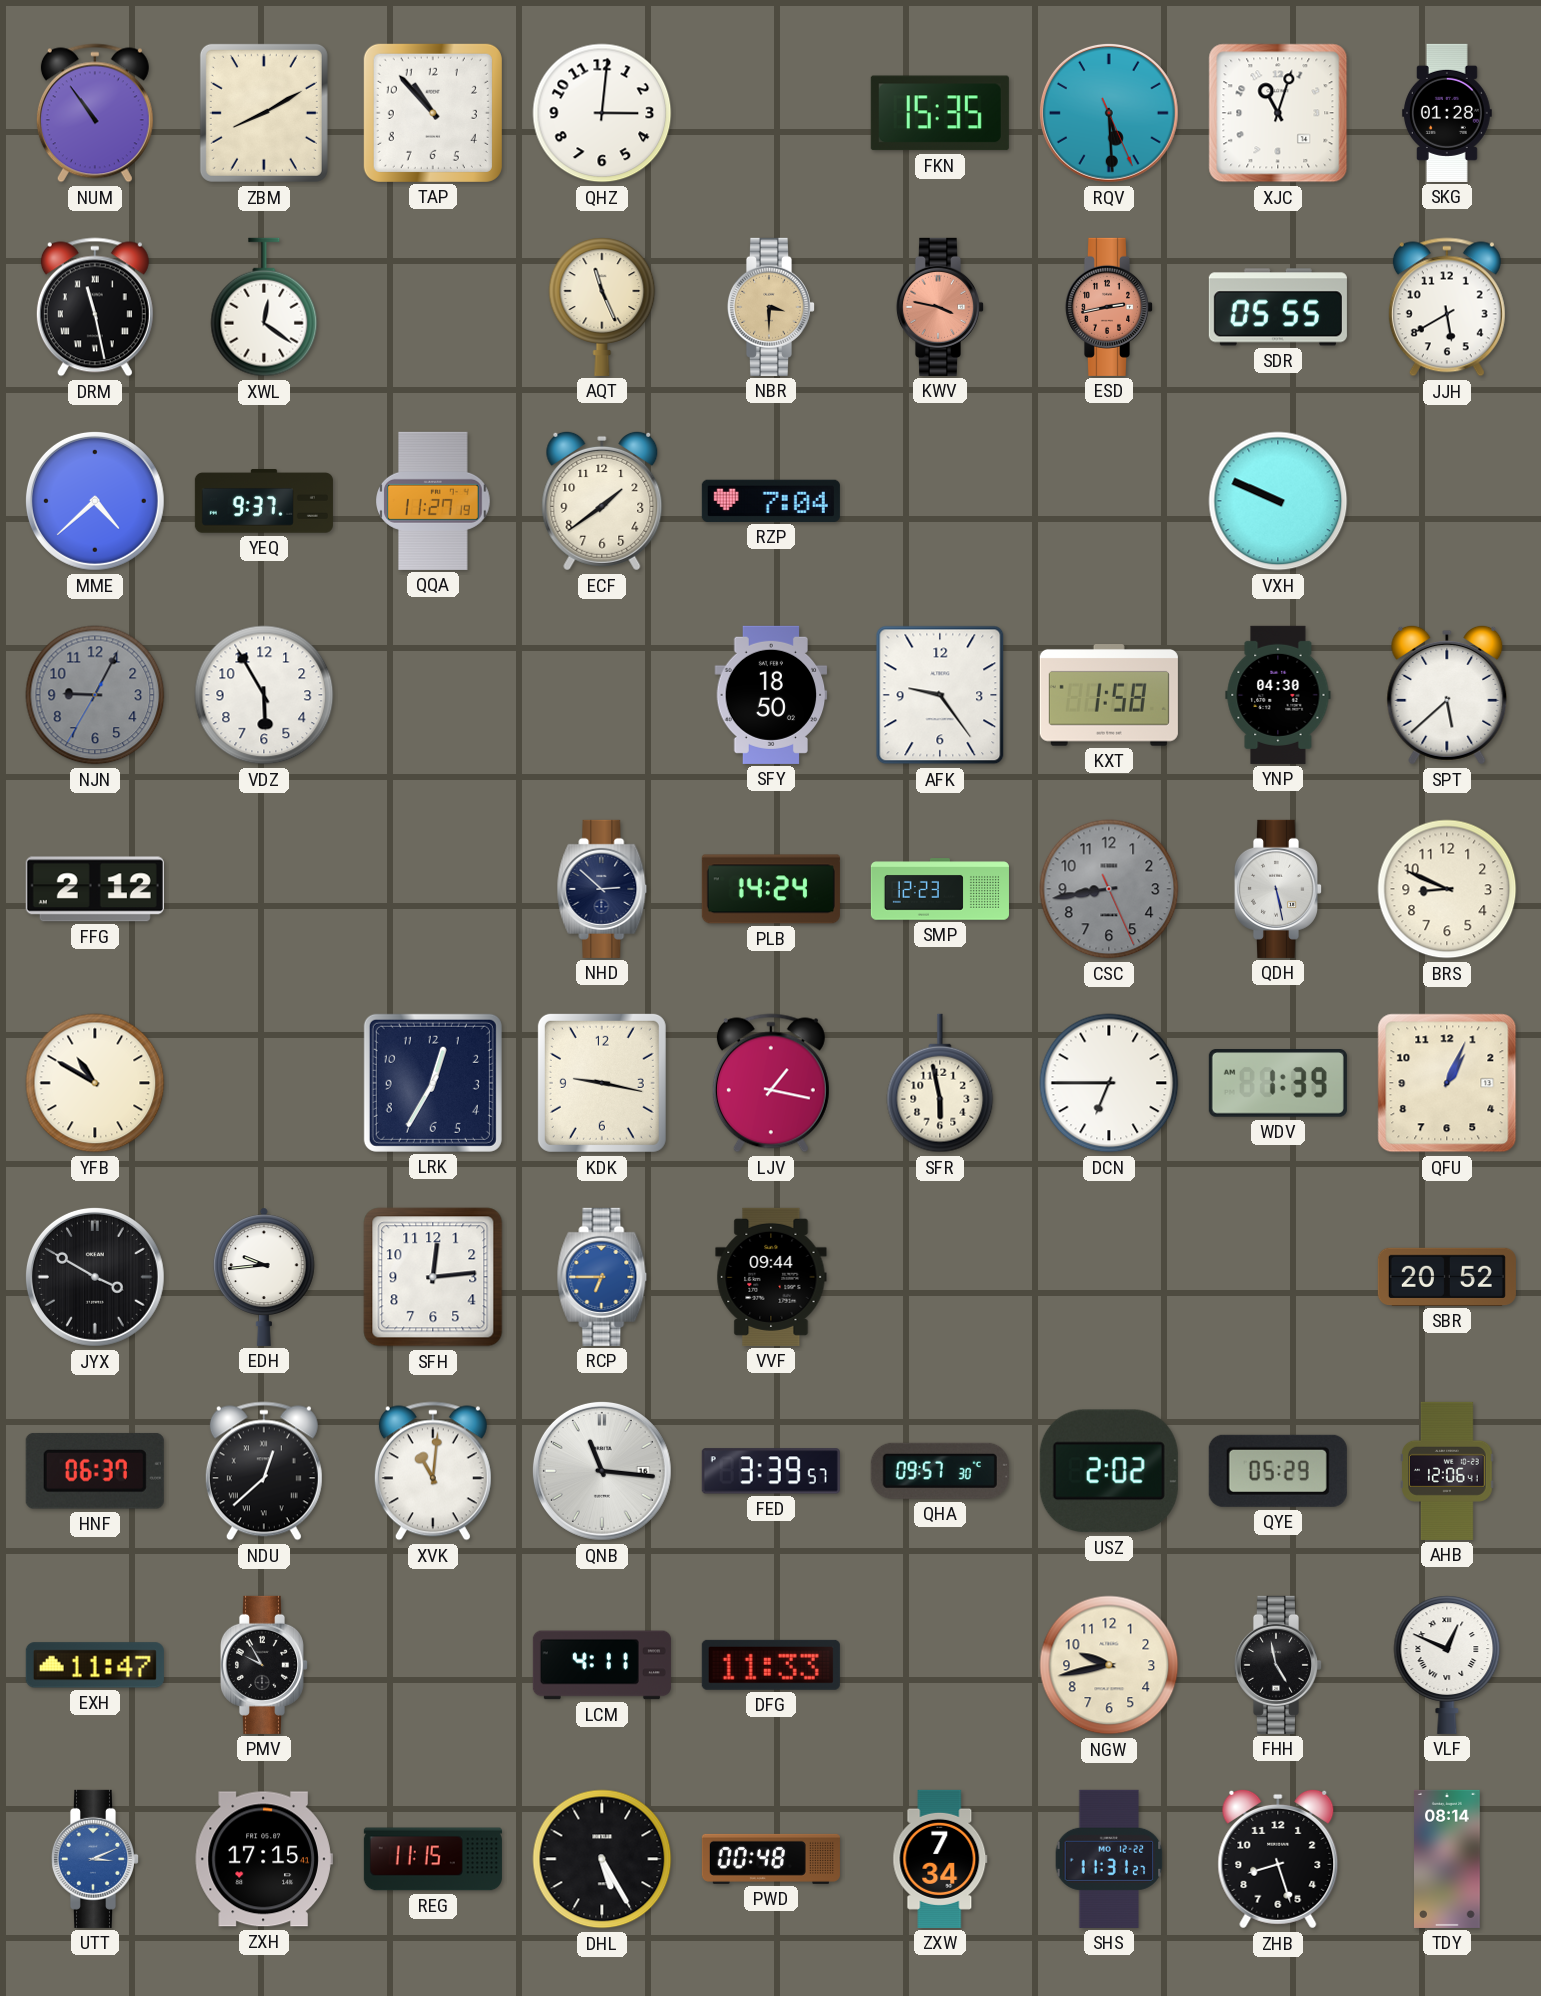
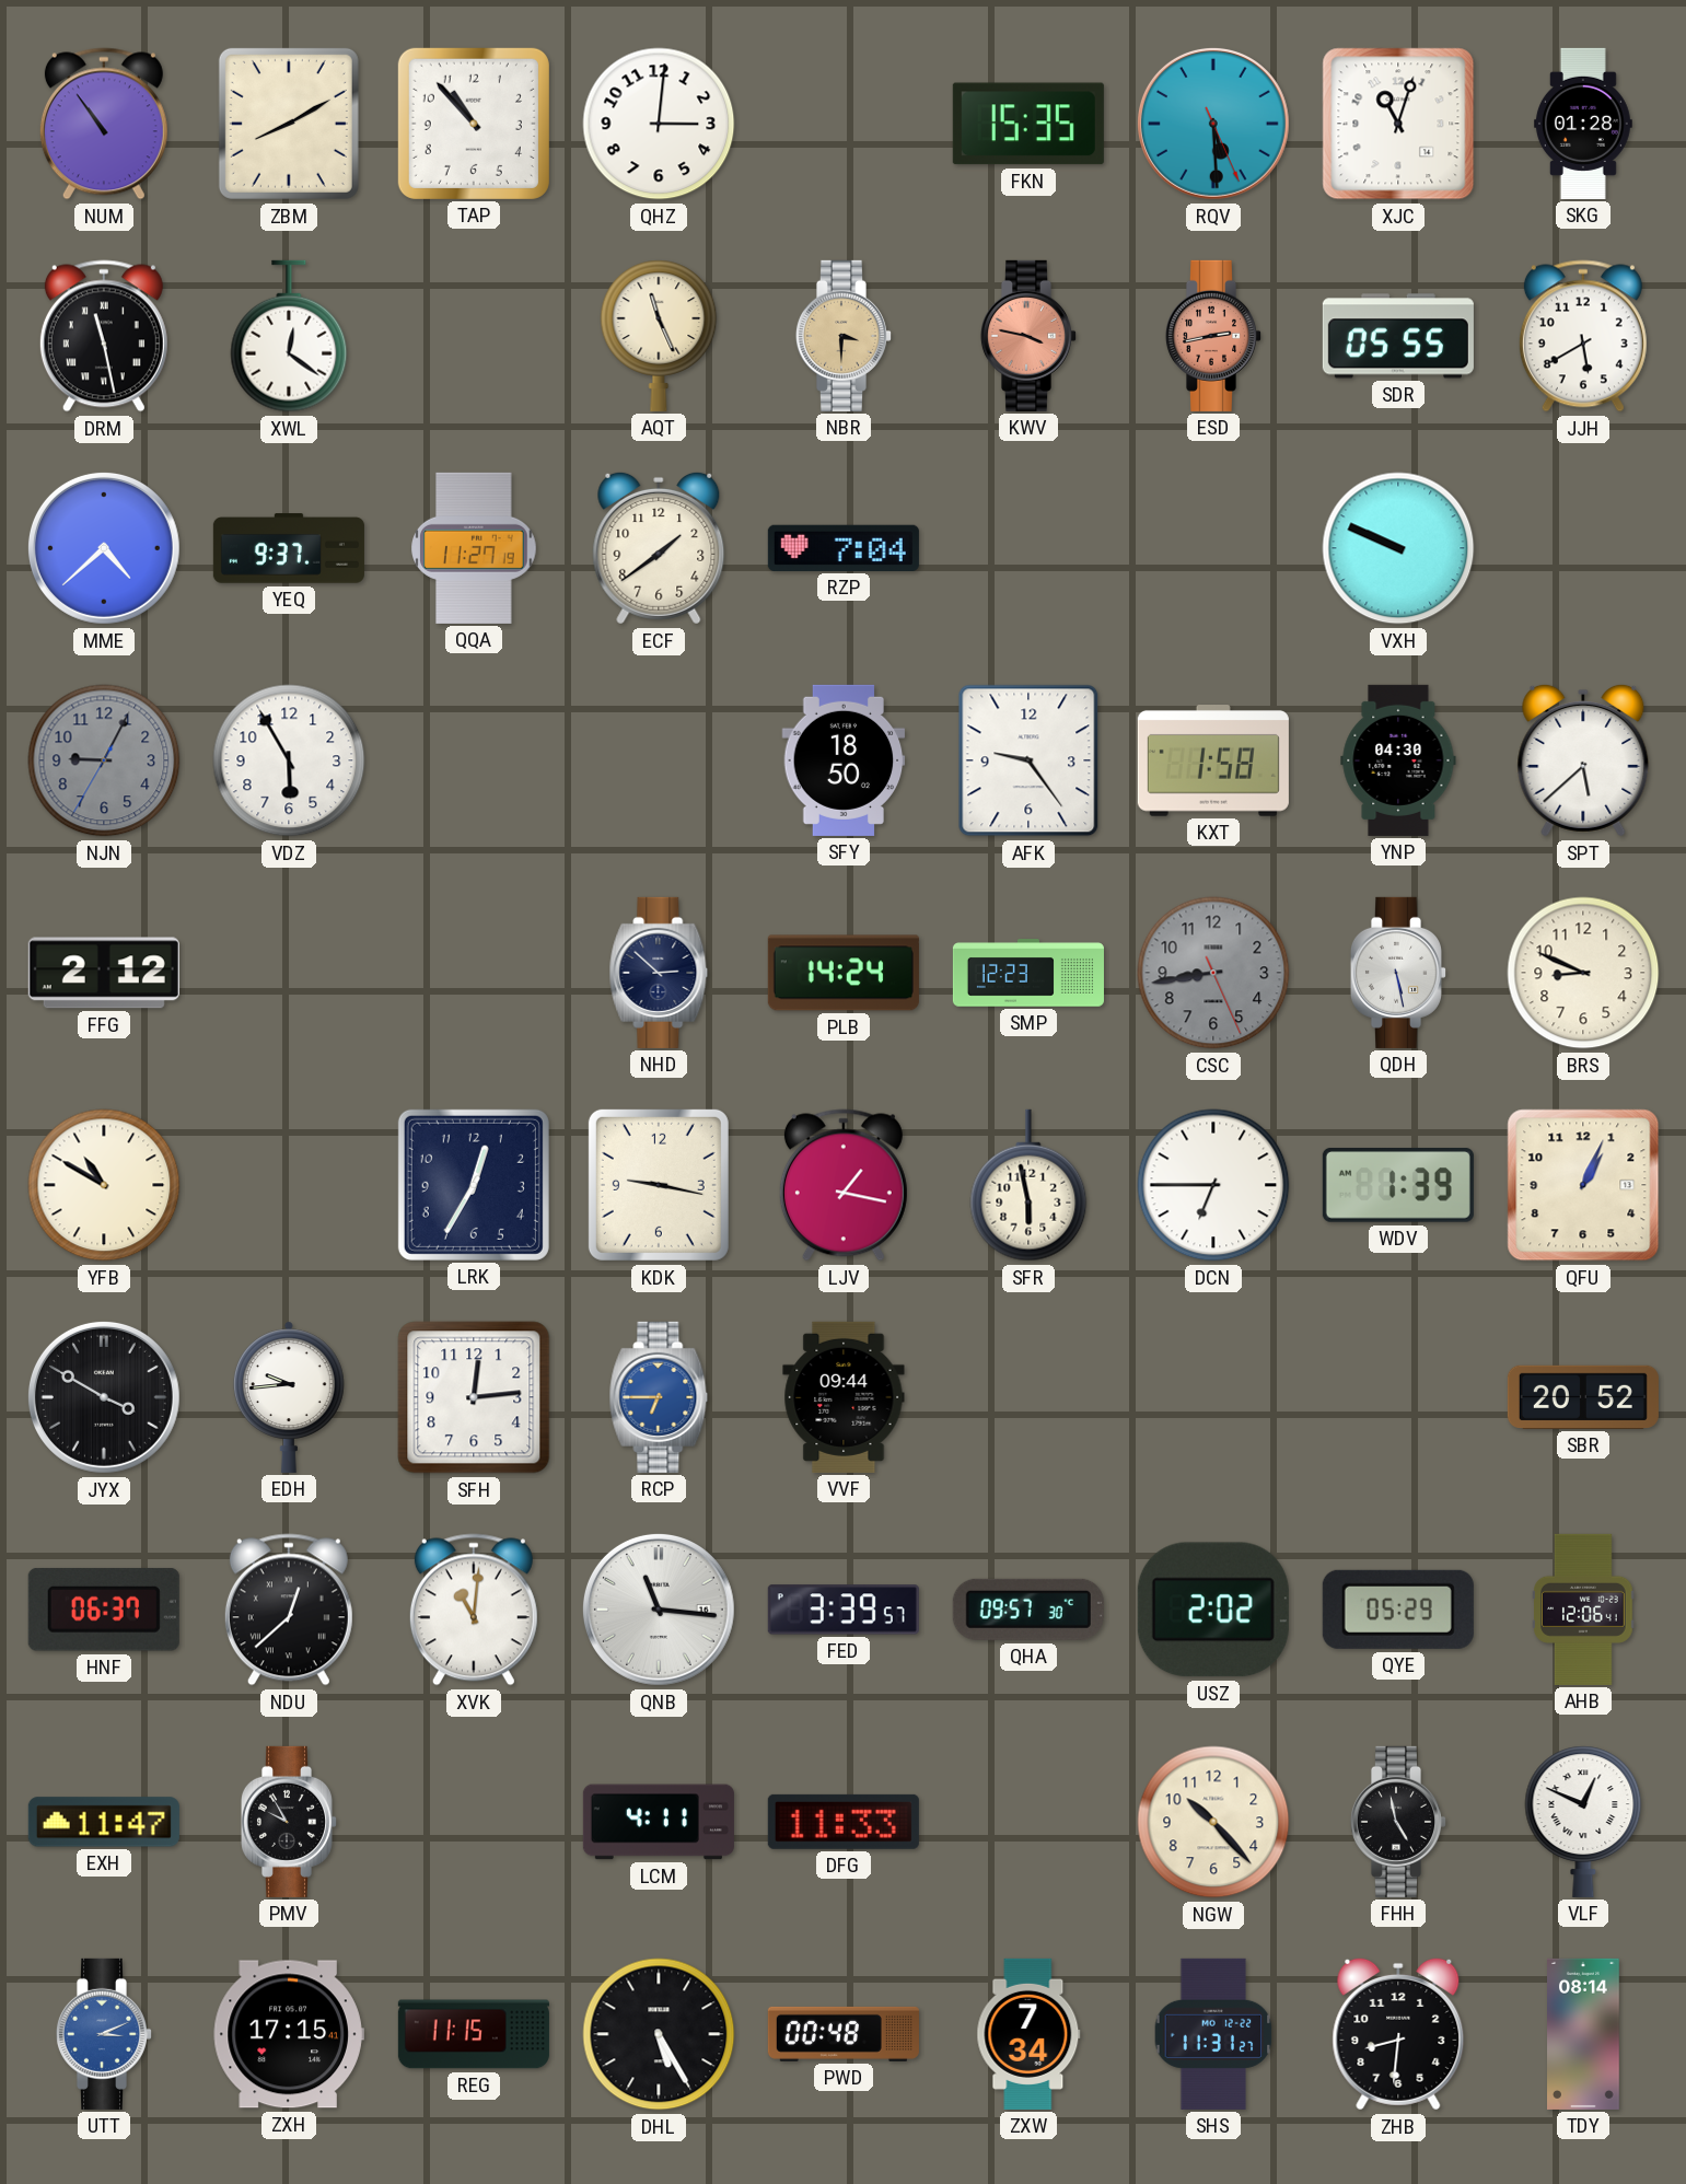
NGW: 9:43 -> 10:23 (1213, 1822)
ZHB: 8:27 -> 8:31 (1398, 2034)
